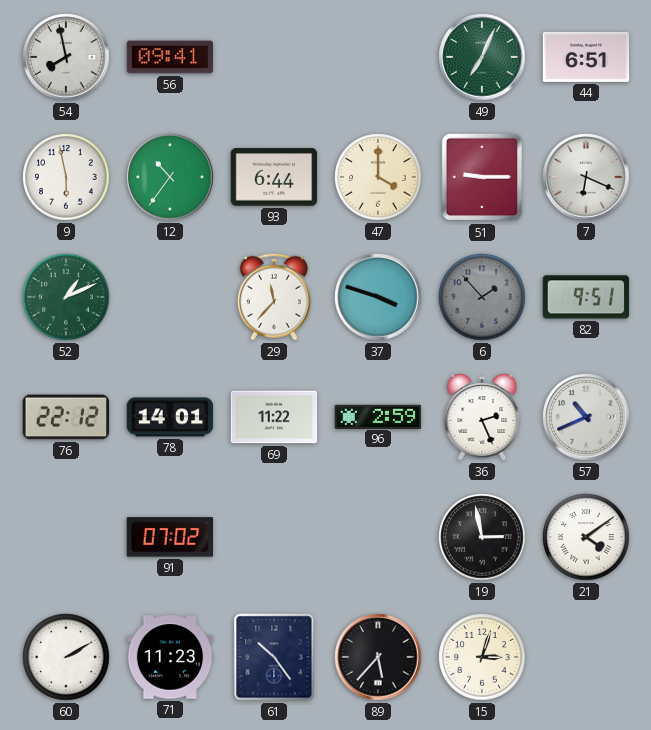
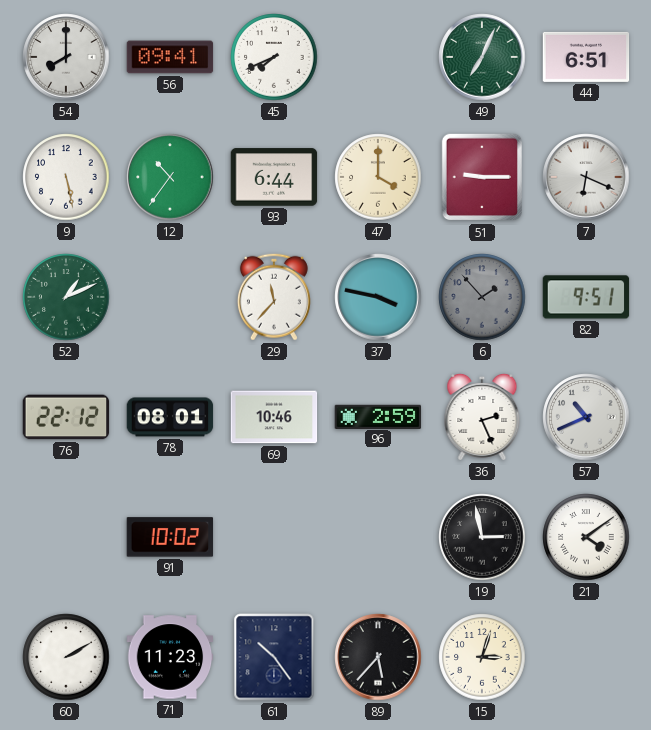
54: 7:58 -> 8:00 (66, 57)
45: none -> 7:41 (274, 57)
9: 5:58 -> 5:28 (66, 177)
37: 3:48 -> 3:47 (378, 297)
78: 14:01 -> 08:01 (170, 417)
69: 11:22 -> 10:46 (274, 417)
91: 07:02 -> 10:02 (170, 537)
